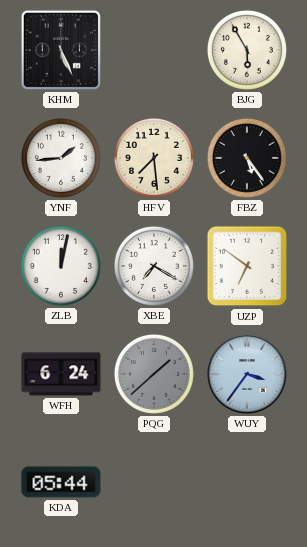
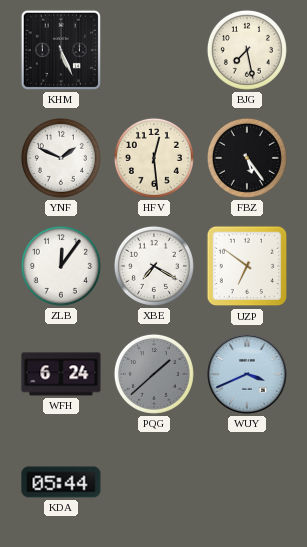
BJG: 5:55 -> 7:28 (247, 50)
YNF: 1:44 -> 1:49 (61, 158)
HFV: 7:29 -> 12:29 (154, 158)
ZLB: 12:02 -> 12:06 (61, 266)
WUY: 3:36 -> 3:41 (247, 374)
